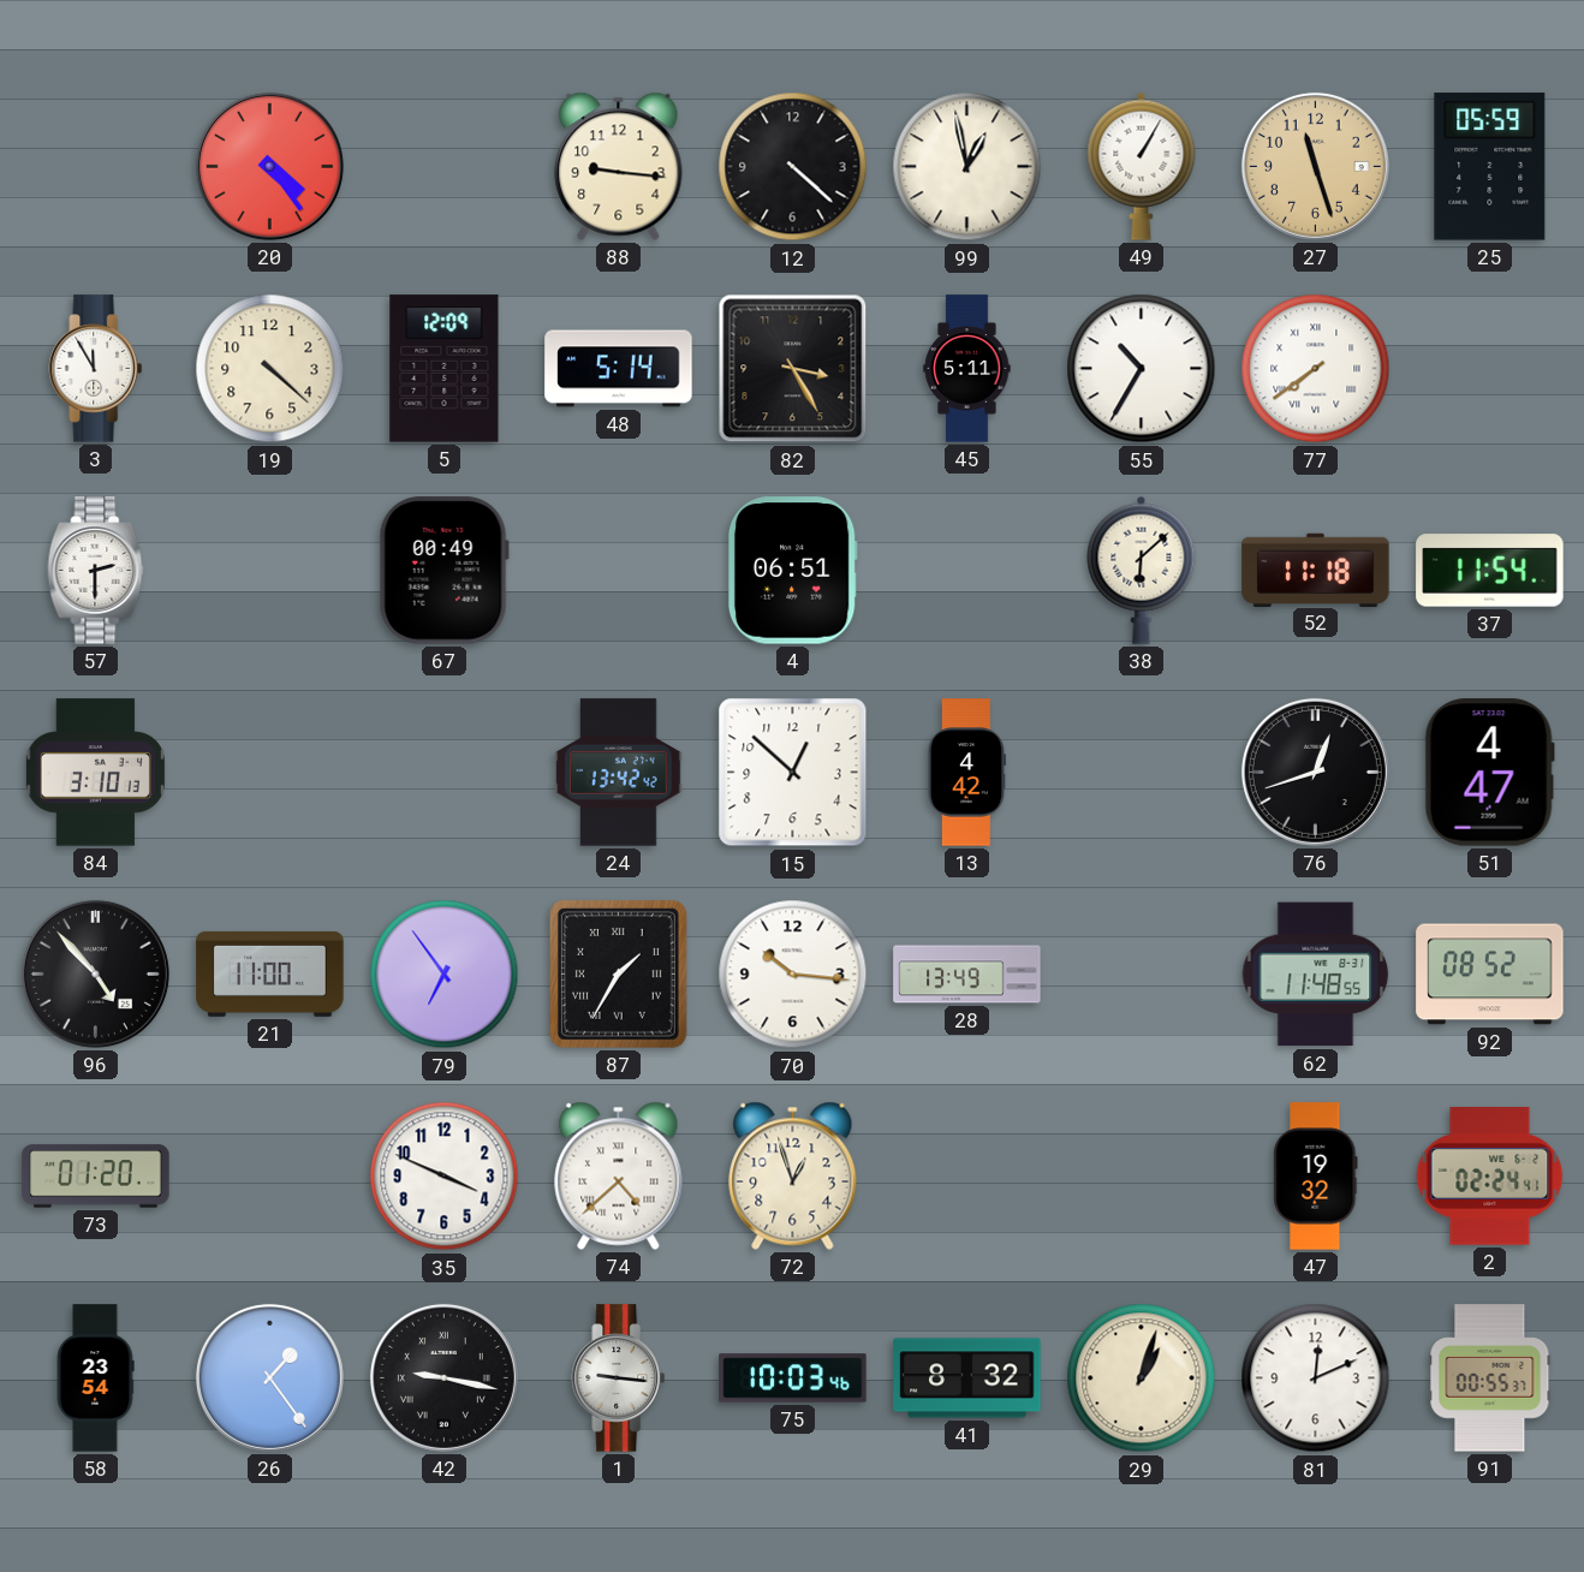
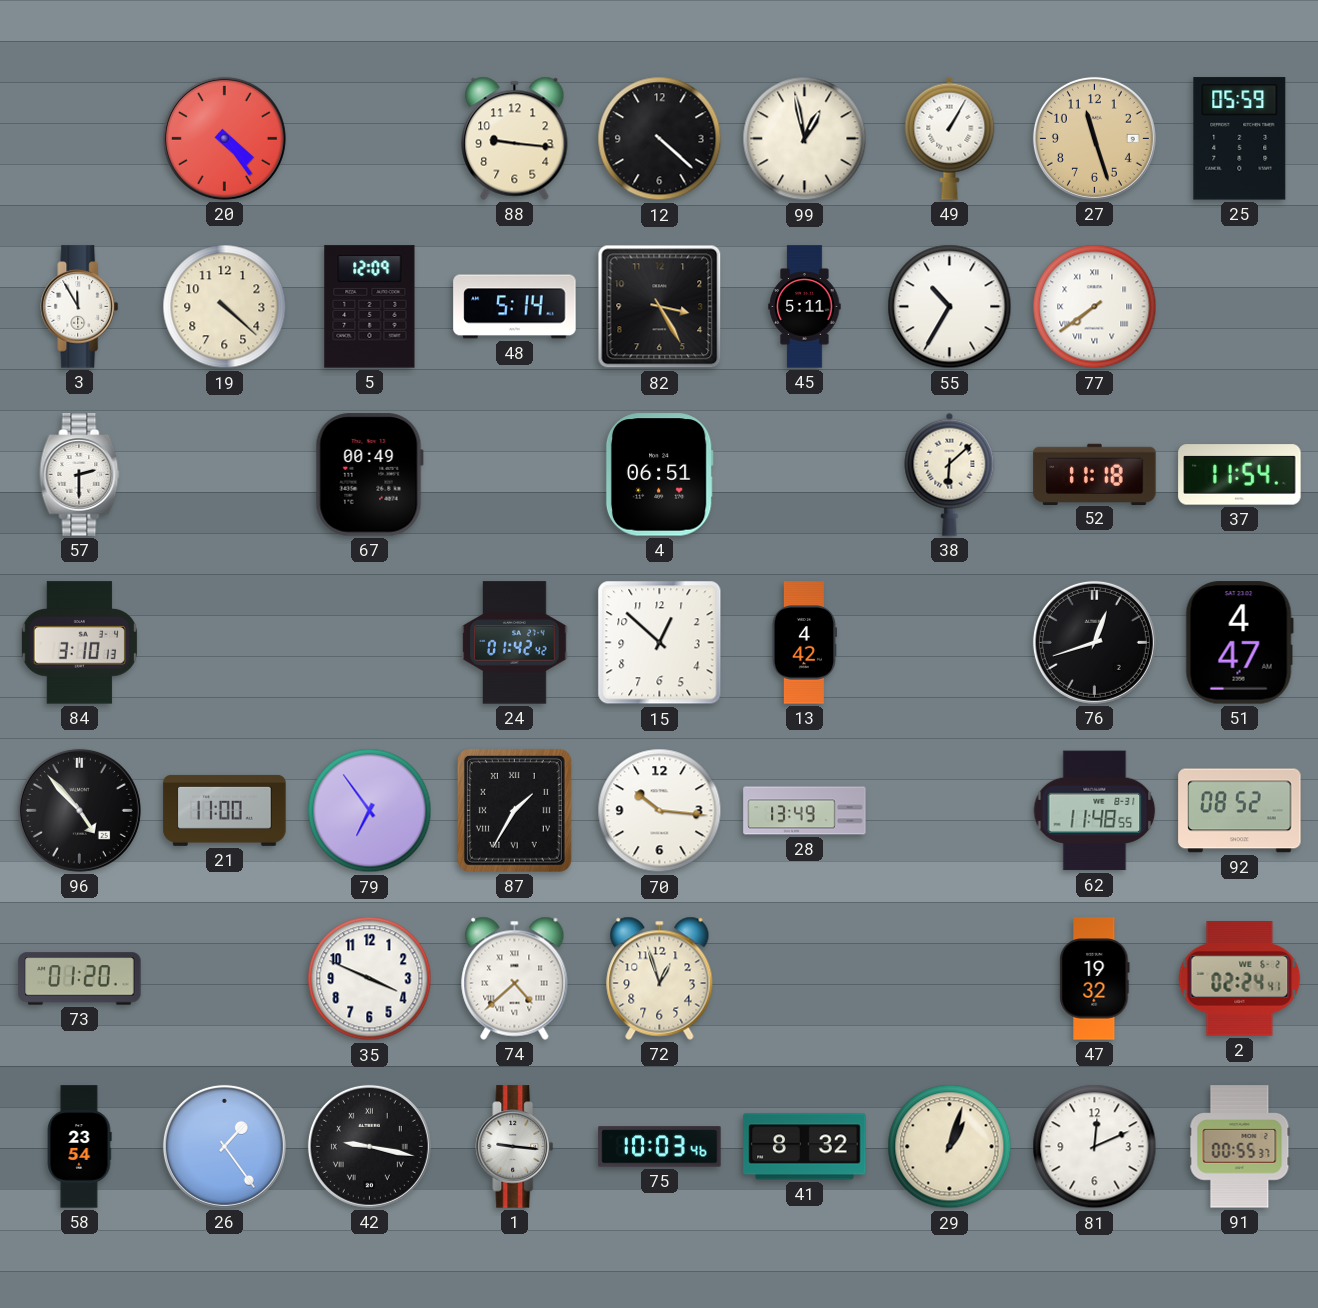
24: 13:42 -> 01:42 (515, 643)
